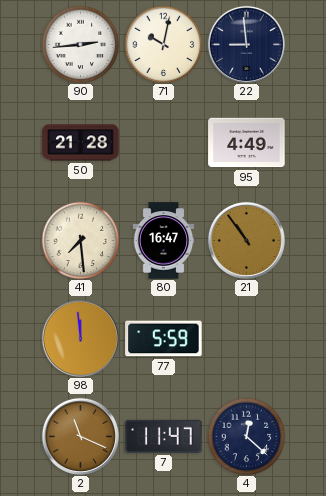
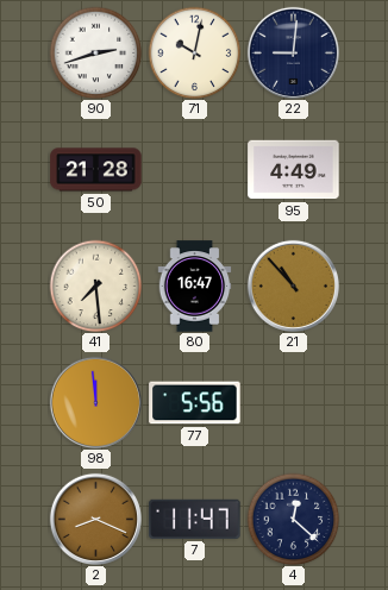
90: 2:44 -> 2:42 (95, 52)
22: 8:59 -> 9:01 (293, 52)
21: 10:54 -> 10:53 (293, 285)
77: 5:59 -> 5:56 (195, 403)
2: 11:19 -> 8:19 (95, 519)
